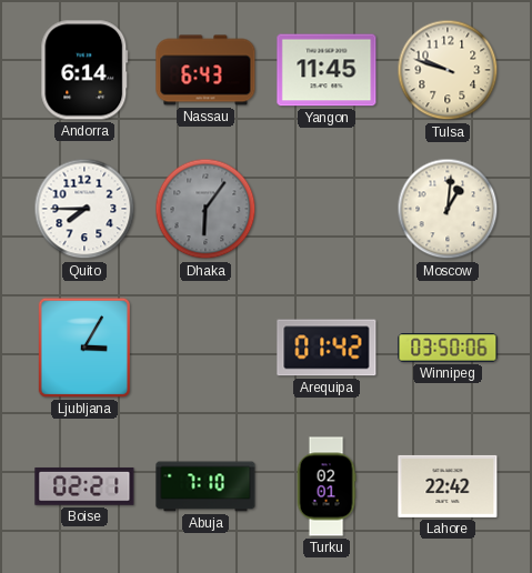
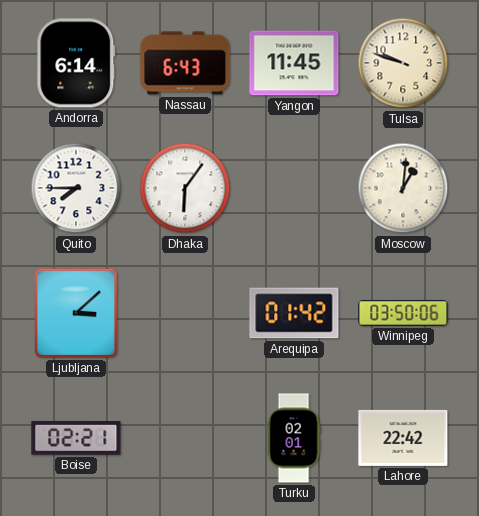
Dhaka dial: grey -> white (185, 188)
Ljubljana: 3:05 -> 3:08 (76, 313)
Abuja: 7:10 -> none (205, 486)
